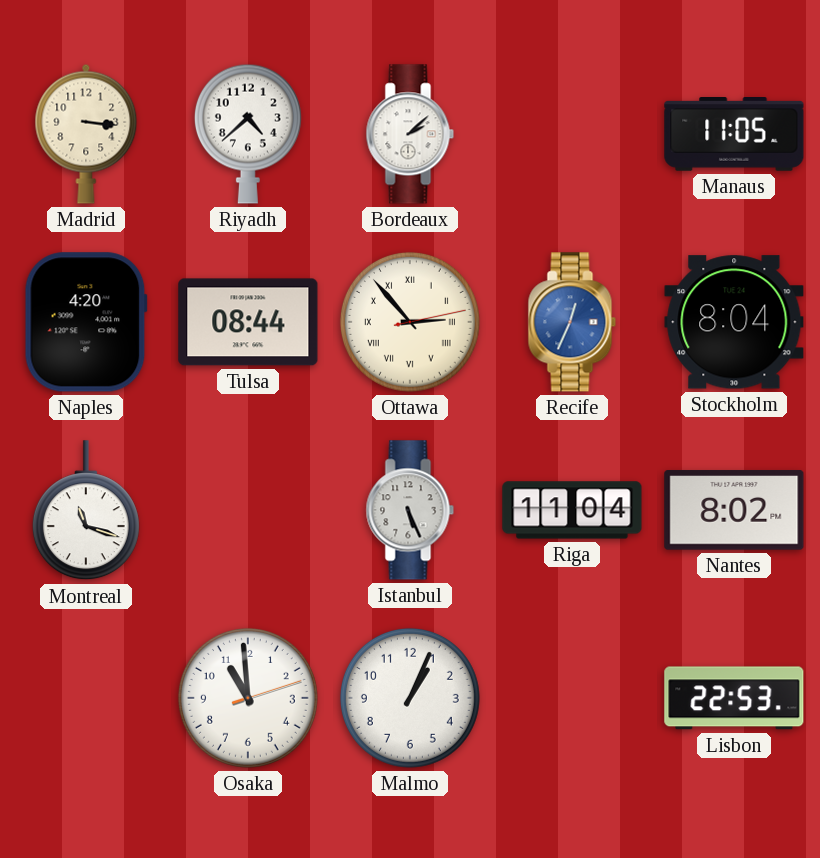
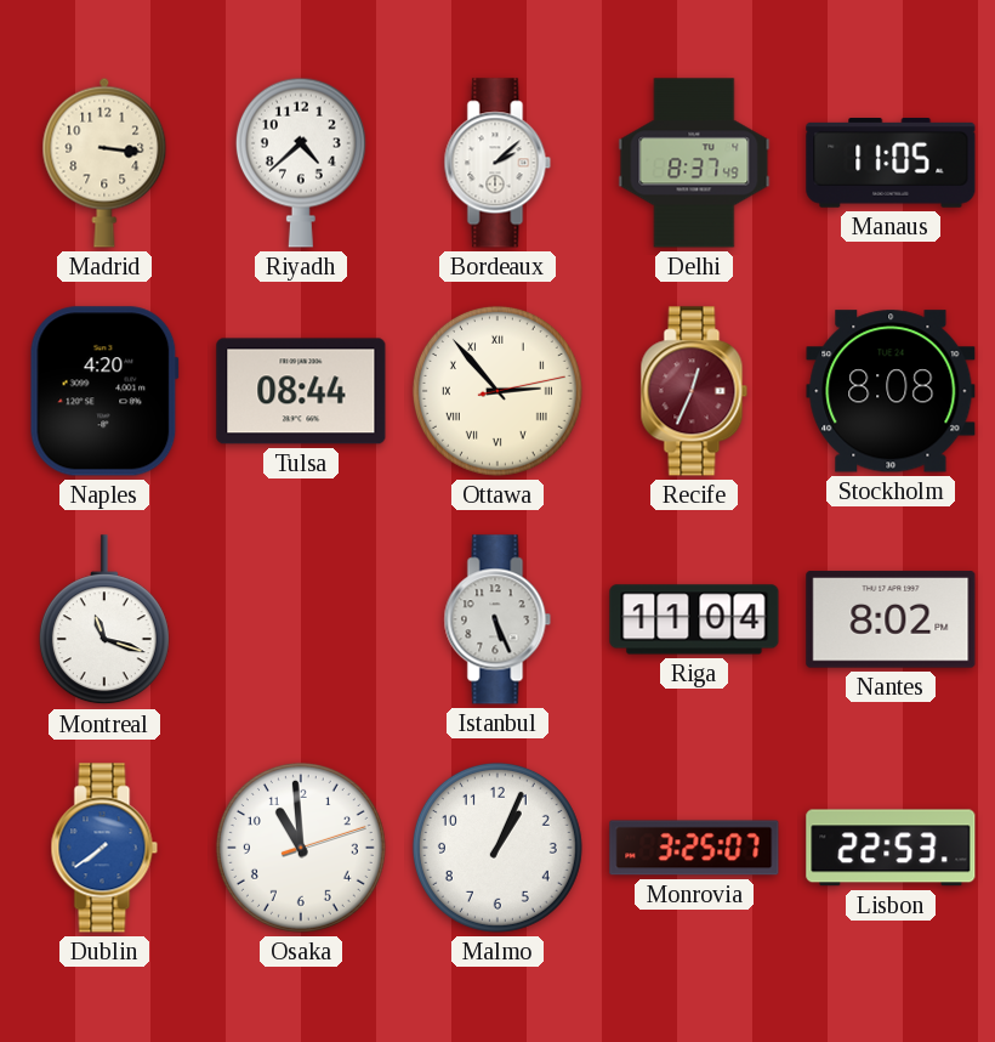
Delhi: none -> 8:37 (694, 163)
Recife dial: blue -> burgundy (694, 391)
Stockholm: 8:04 -> 8:08 (891, 391)
Dublin: none -> 7:39 (104, 848)
Monrovia: none -> 3:25 (694, 848)
